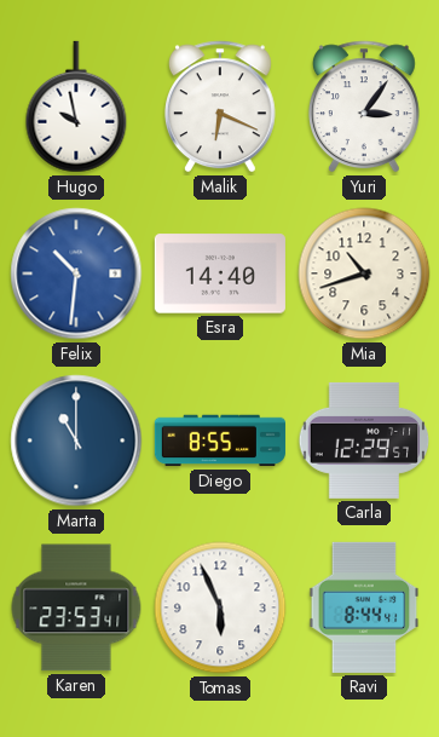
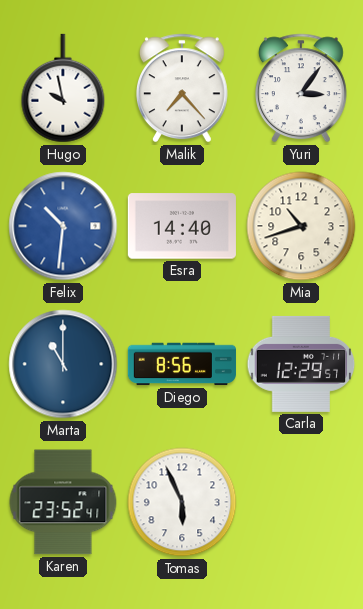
Malik: 6:19 -> 7:23 (182, 88)
Diego: 8:55 -> 8:56 (182, 364)
Karen: 23:53 -> 23:52 (63, 502)
Ravi: 8:44 -> none (364, 608)
